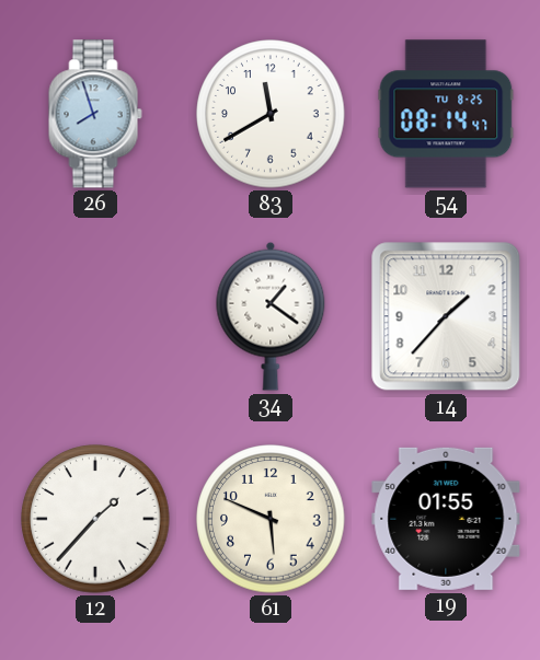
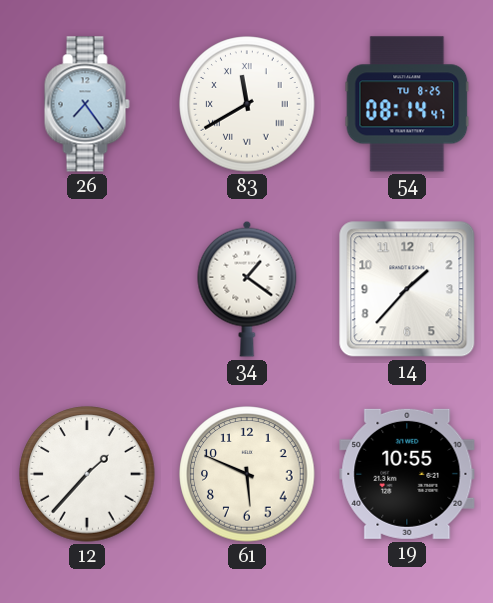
26: 7:57 -> 7:24 (87, 104)
83 numerals: Arabic -> Roman (247, 104)
19: 01:55 -> 10:55 (407, 474)
